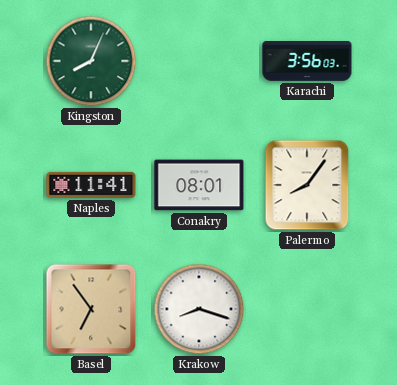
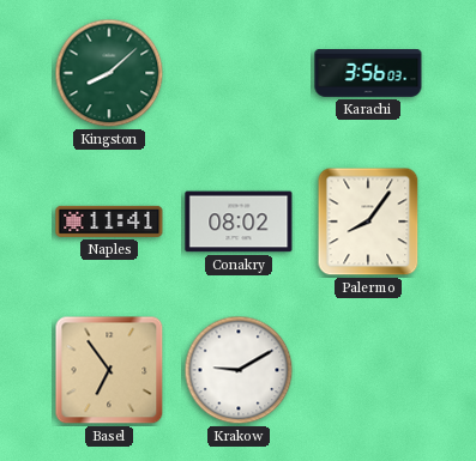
Kingston: 8:04 -> 8:08 (109, 73)
Conakry: 08:01 -> 08:02 (239, 222)
Krakow: 8:18 -> 9:10 (239, 370)
